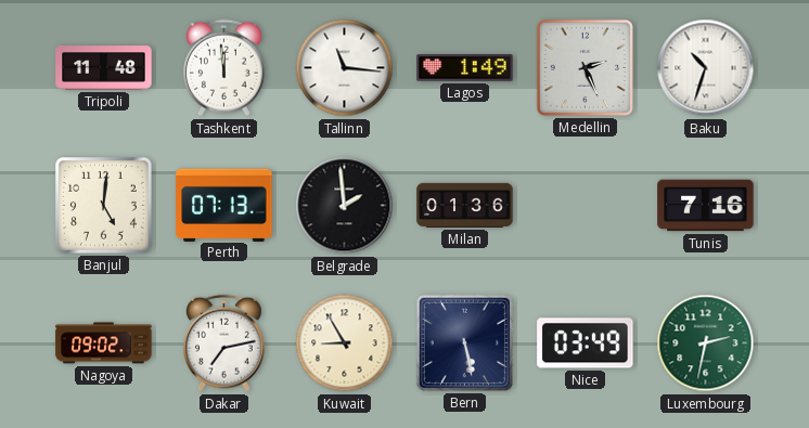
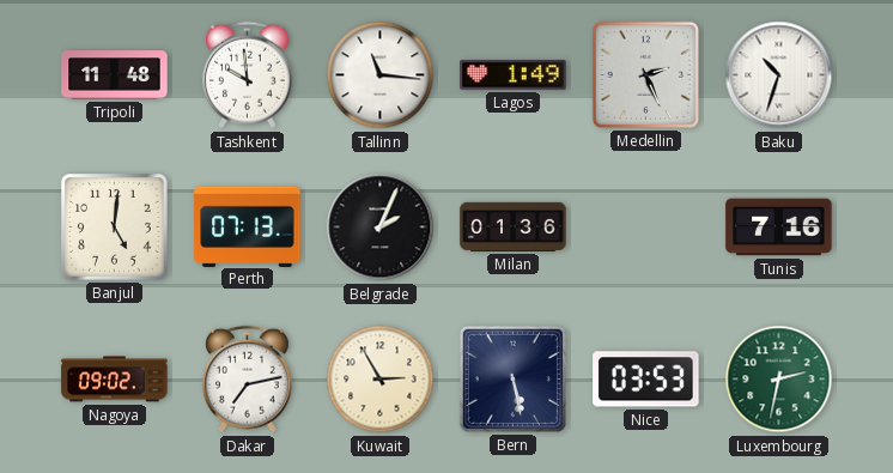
Tashkent: 11:59 -> 9:59 (247, 75)
Belgrade: 1:59 -> 2:04 (381, 228)
Kuwait: 8:55 -> 2:55 (381, 380)
Nice: 03:49 -> 03:53 (646, 380)
